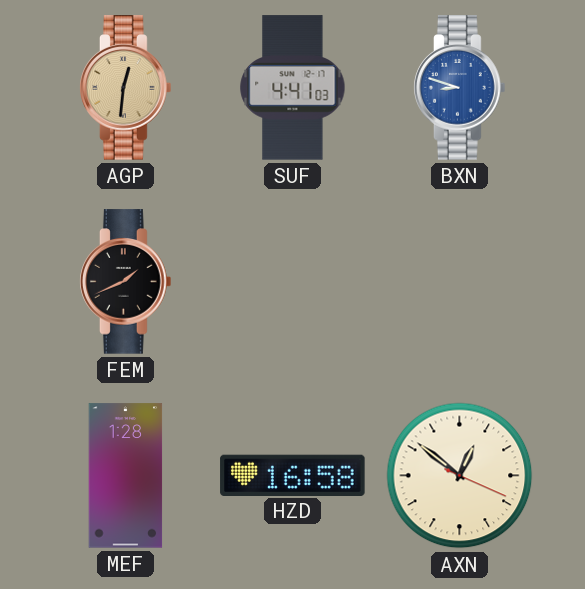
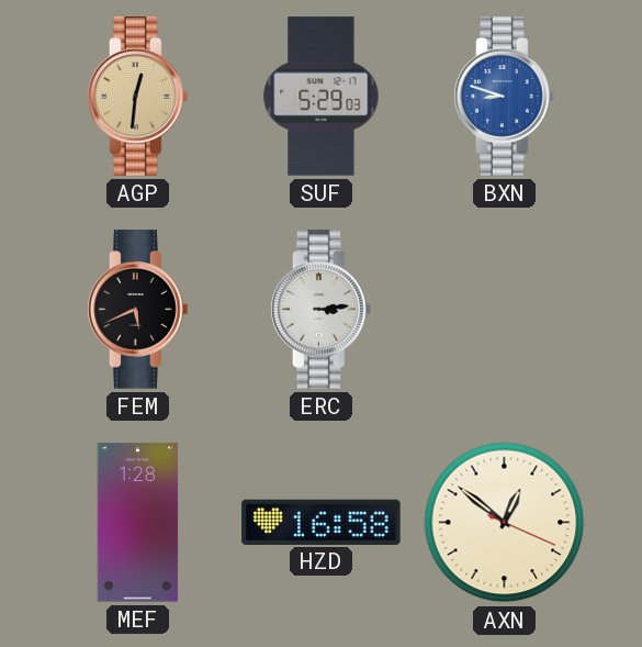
SUF: 4:41 -> 5:29 (322, 97)
FEM: 1:41 -> 5:41 (138, 310)
ERC: none -> 3:14 (322, 310)
